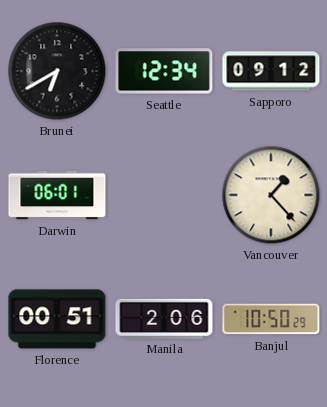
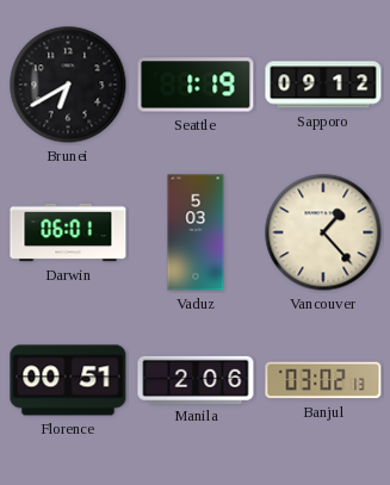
Seattle: 12:34 -> 1:19 (196, 85)
Vaduz: none -> 5:03 (196, 232)
Banjul: 10:50 -> 03:02 (323, 380)
